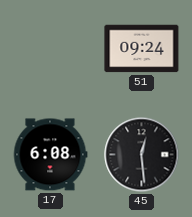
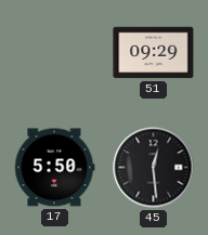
51: 09:24 -> 09:29 (154, 53)
17: 6:08 -> 5:50 (54, 168)
